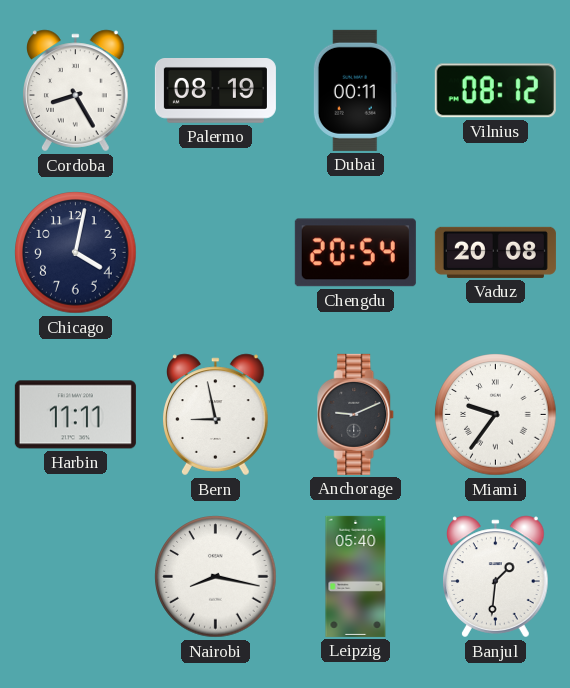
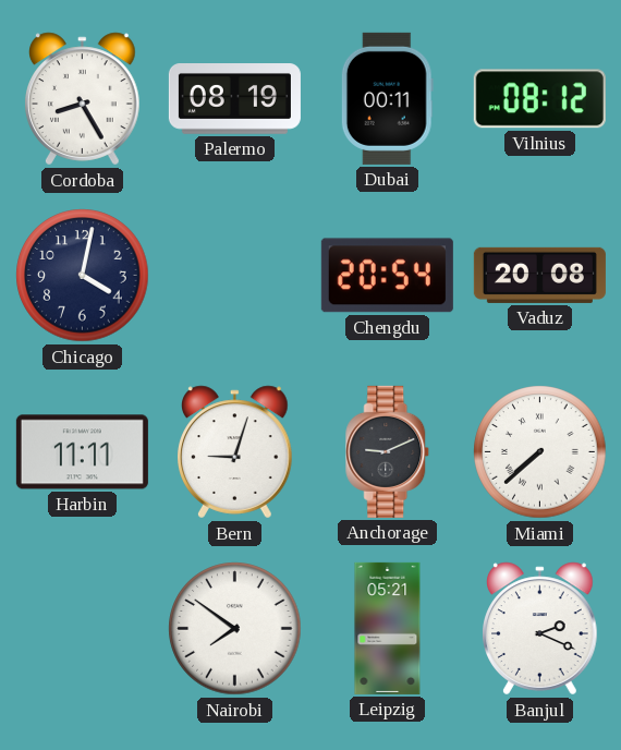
Bern: 8:58 -> 9:03 (235, 452)
Miami: 9:36 -> 7:38 (540, 452)
Nairobi: 8:17 -> 7:51 (235, 629)
Leipzig: 05:40 -> 05:21 (388, 628)
Banjul: 1:31 -> 2:19 (540, 629)
